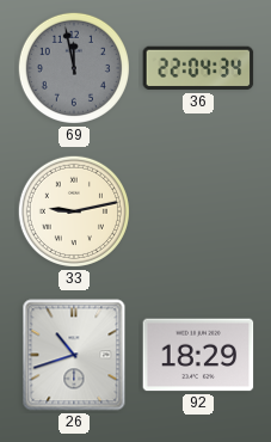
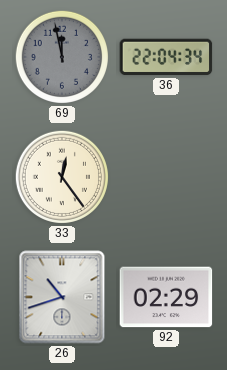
33: 9:13 -> 12:24 (62, 177)
92: 18:29 -> 02:29 (166, 297)
